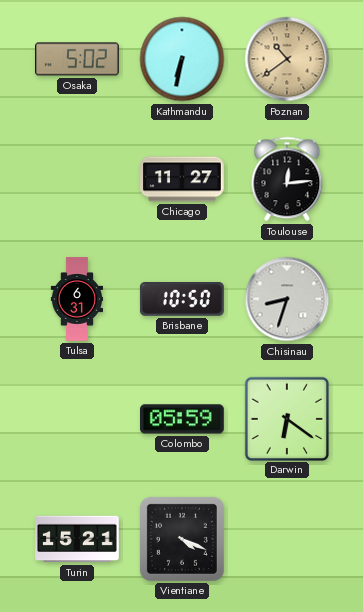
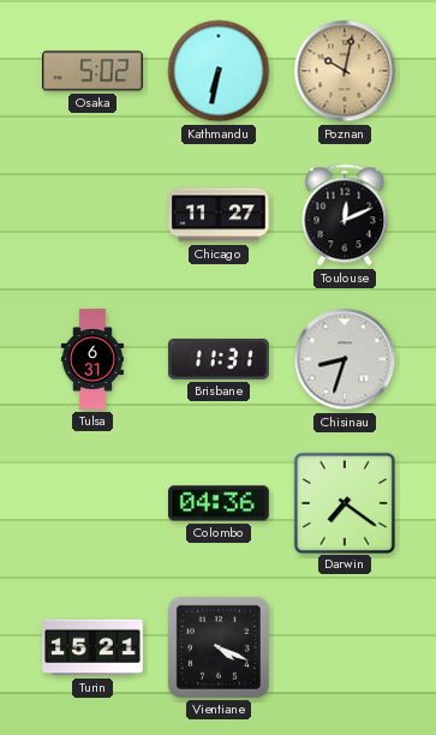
Poznan: 10:39 -> 10:02 (345, 71)
Toulouse: 12:14 -> 12:11 (345, 215)
Brisbane: 10:50 -> 11:31 (219, 359)
Colombo: 05:59 -> 04:36 (220, 503)
Darwin: 6:21 -> 7:21 (344, 502)
